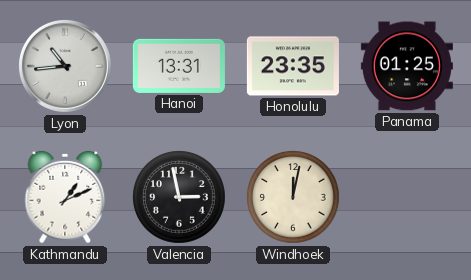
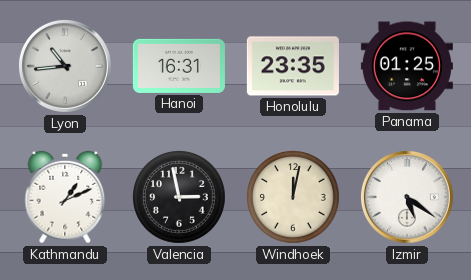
Hanoi: 13:31 -> 16:31 (179, 66)
Izmir: none -> 5:21 (407, 197)
